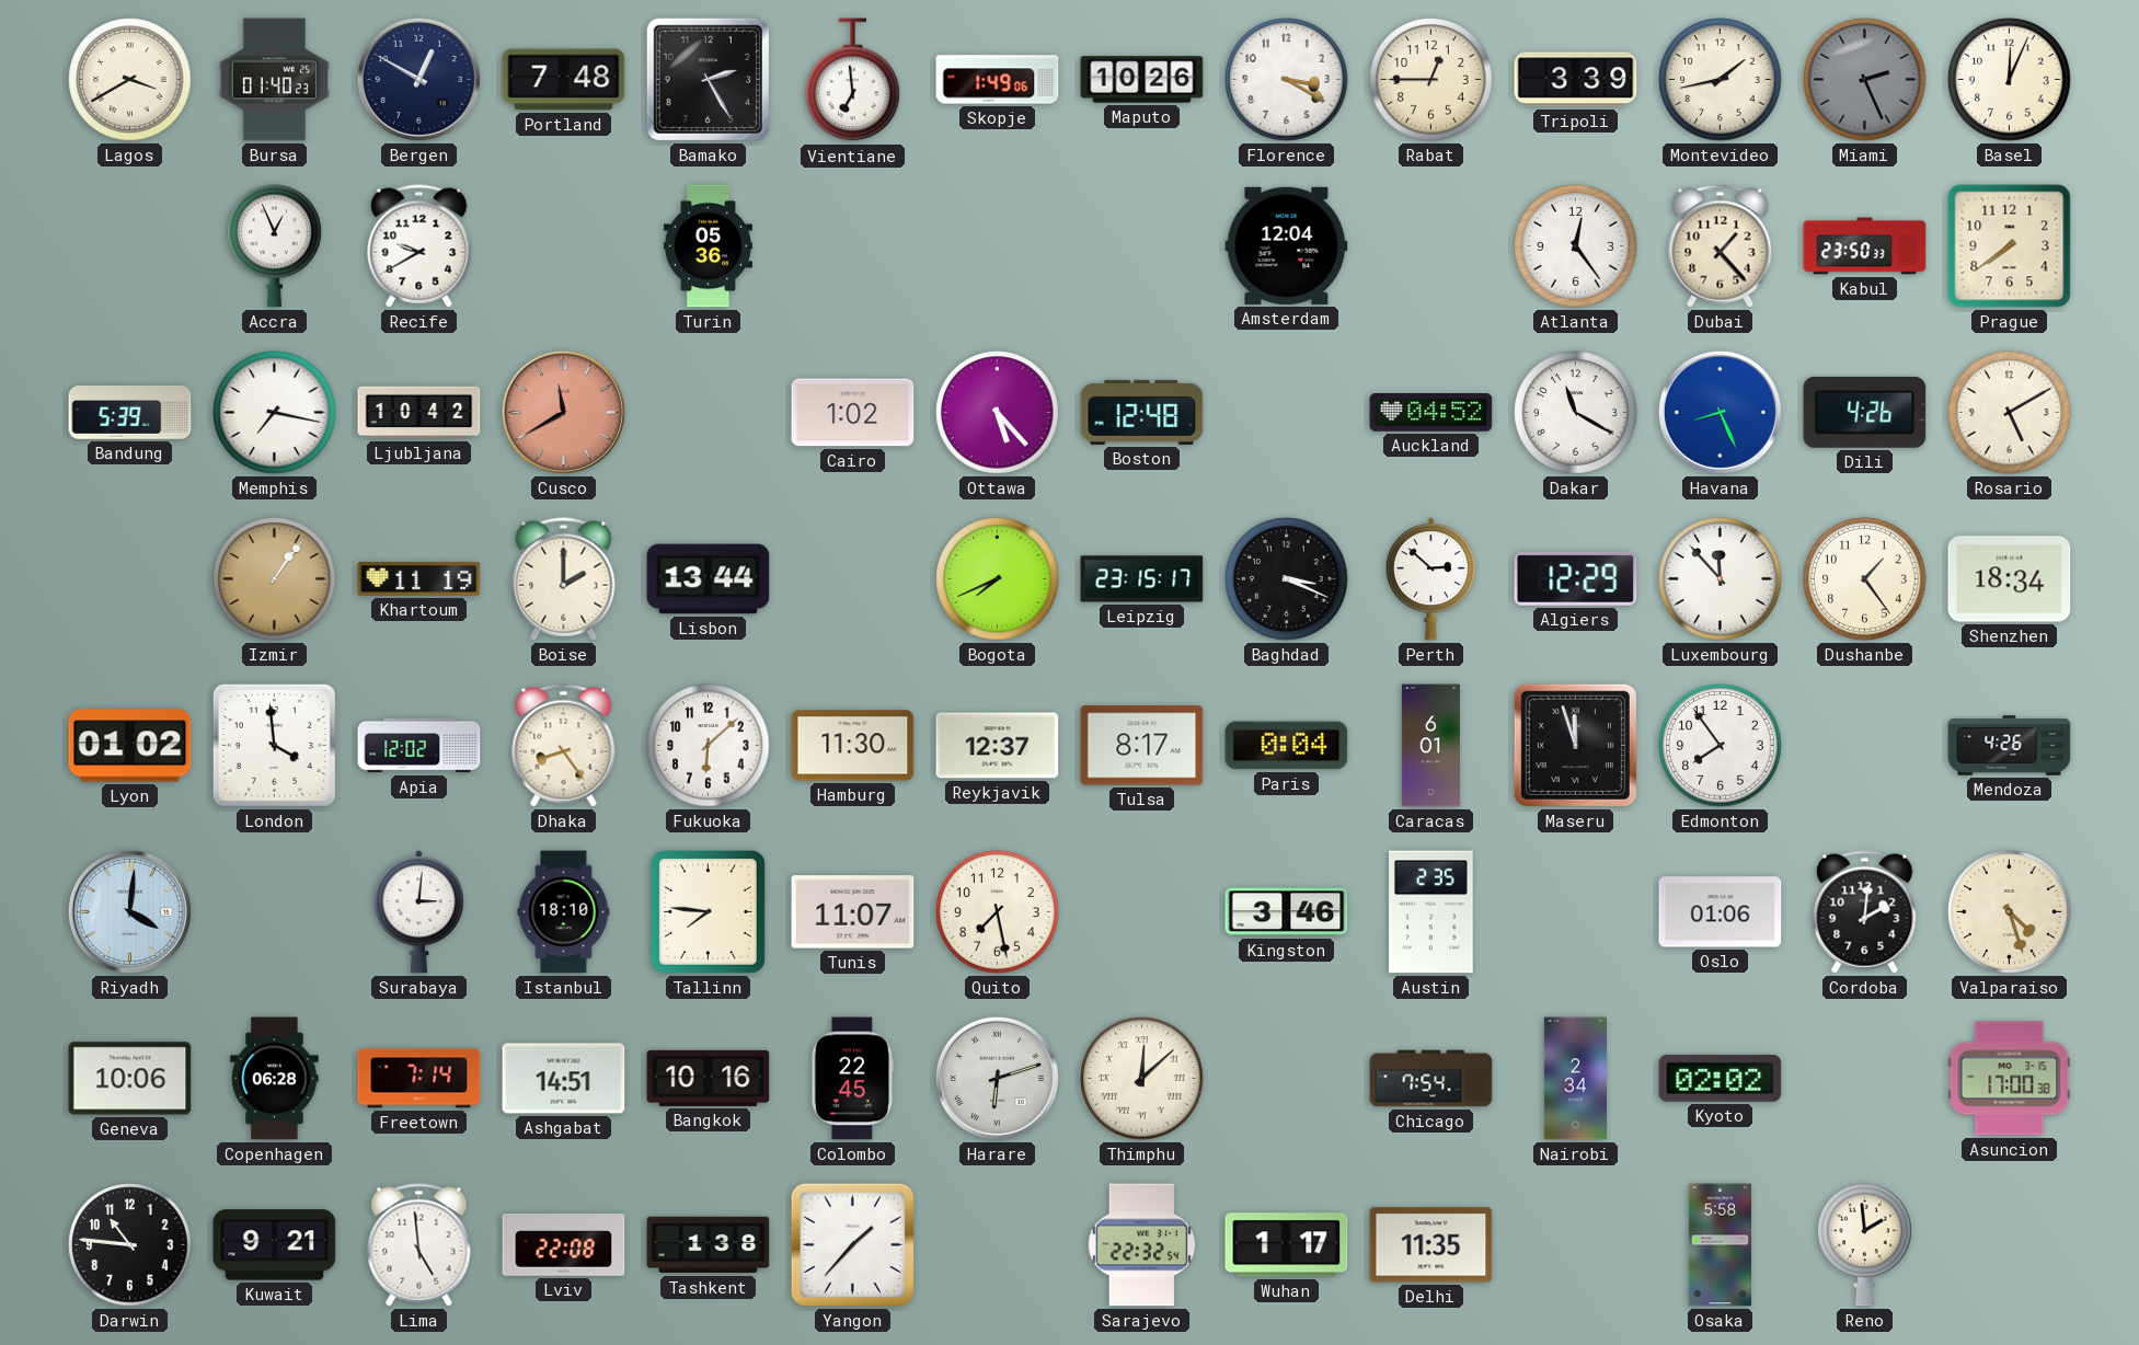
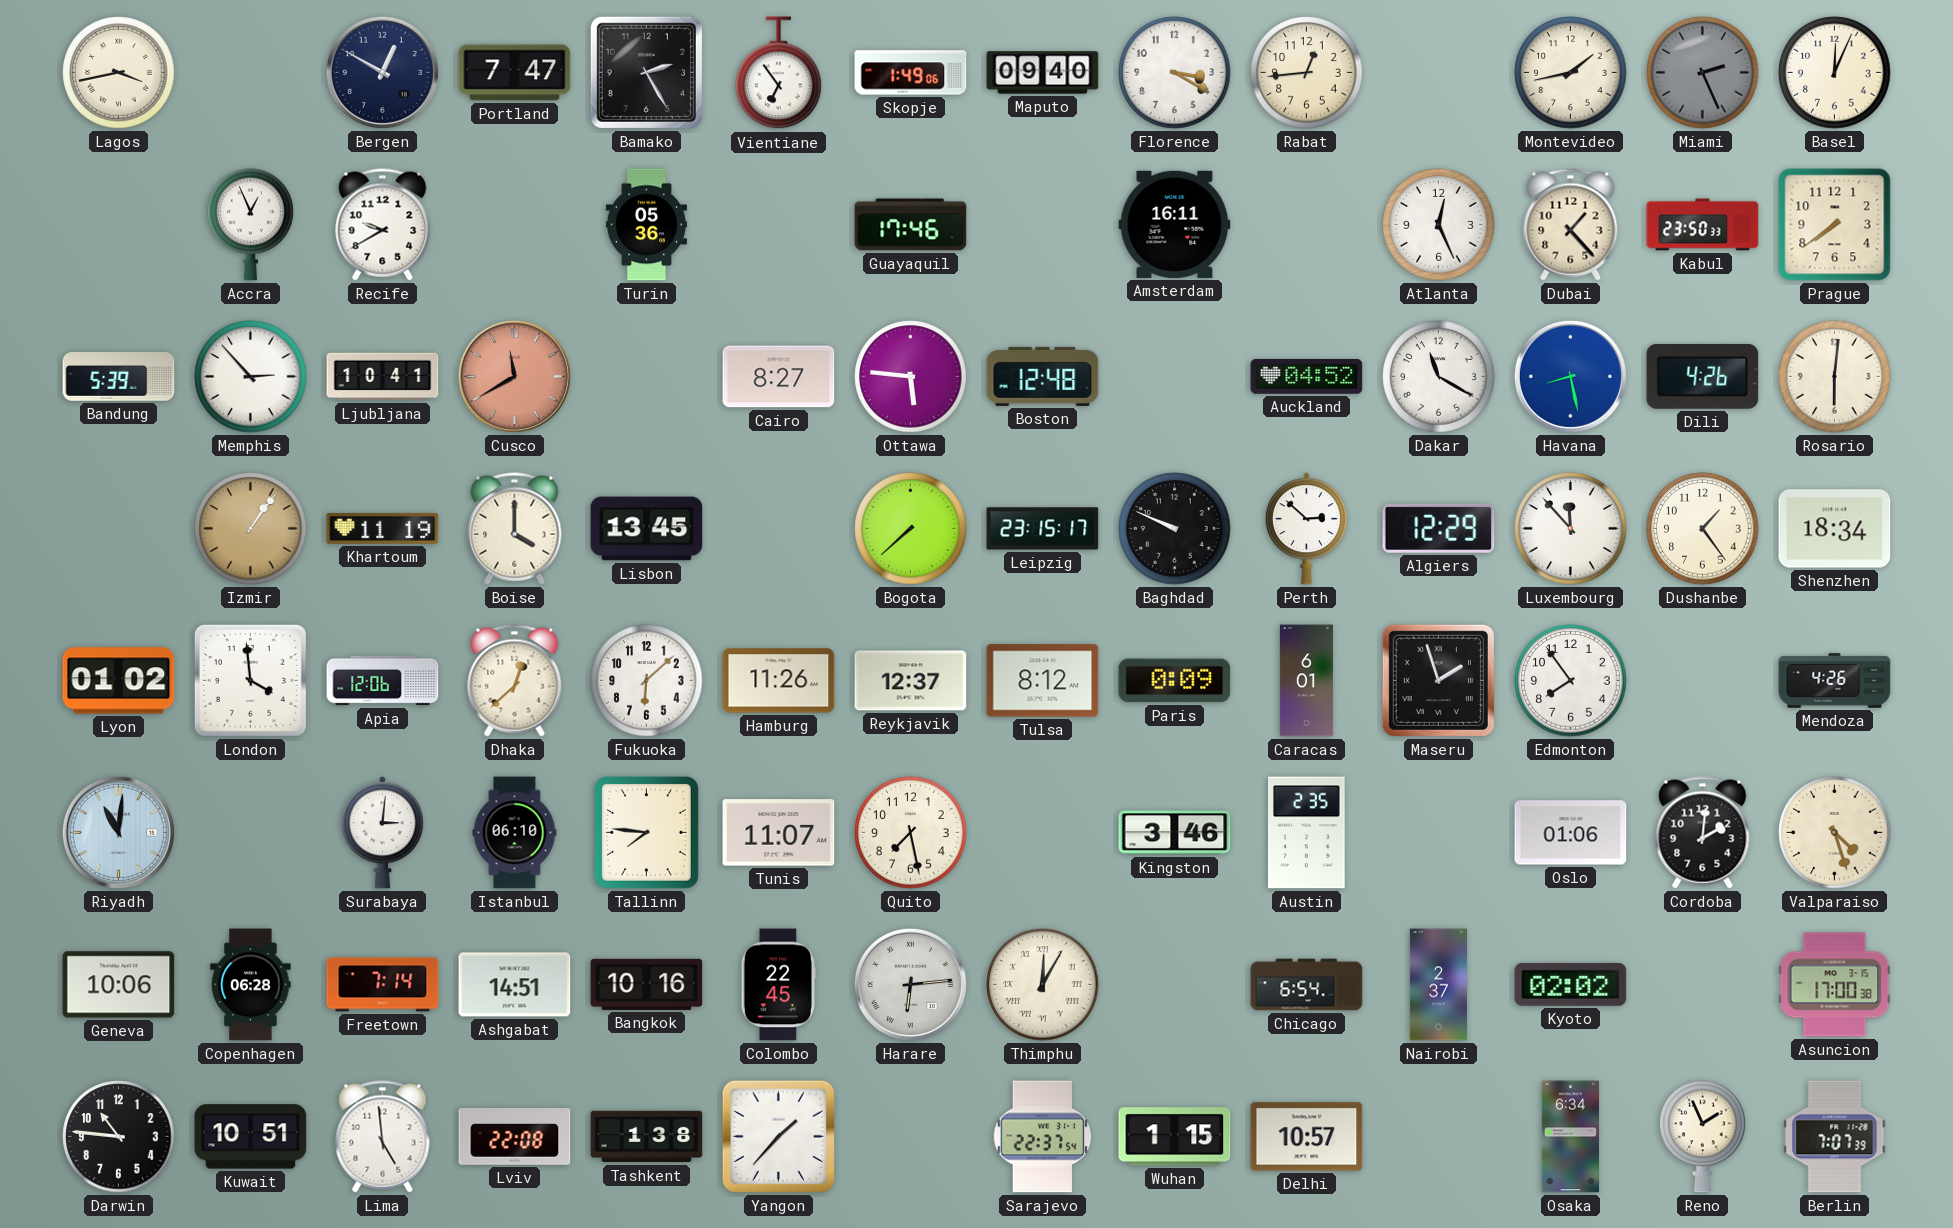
Lagos: 3:40 -> 3:43 (119, 73)
Bursa: 01:40 -> none (274, 80)
Portland: 7:48 -> 7:47 (515, 73)
Vientiane: 6:59 -> 6:54 (779, 73)
Maputo: 10:26 -> 09:40 (1043, 73)
Rabat: 12:45 -> 12:44 (1307, 73)
Tripoli: 3:39 -> none (1576, 80)
Guayaquil: none -> 17:46 (911, 225)
Amsterdam: 12:04 -> 16:11 (1175, 224)
Atlanta: 12:24 -> 12:26 (1439, 225)
Memphis: 7:17 -> 2:53 (251, 377)
Ljubljana: 10:42 -> 10:41 (383, 377)
Cairo: 1:02 -> 8:27 (779, 377)
Ottawa: 5:23 -> 5:46 (911, 377)
Havana: 8:26 -> 8:28 (1570, 376)
Rosario: 5:10 -> 6:01 (1835, 377)
Boise: 2:00 -> 4:00 (515, 529)
Lisbon: 13:44 -> 13:45 (647, 529)
Bogota: 7:41 -> 7:38 (911, 529)
Baghdad: 3:19 -> 9:49 (1175, 529)
Apia: 12:02 -> 12:06 (383, 681)
Dhaka: 8:24 -> 12:38 (515, 681)
Hamburg: 11:30 -> 11:26 (779, 681)
Tulsa: 8:17 -> 8:12 (1043, 681)
Paris: 0:04 -> 0:09 (1175, 681)
Maseru: 11:57 -> 1:57 (1438, 680)
Riyadh: 4:01 -> 11:01 (118, 832)
Istanbul: 18:10 -> 06:10 (515, 833)
Harare: 6:12 -> 6:14 (910, 984)
Thimphu: 12:08 -> 12:05 (1043, 985)
Chicago: 7:54 -> 6:54 (1307, 985)
Nairobi: 2:34 -> 2:37 (1438, 985)
Kuwait: 9:21 -> 10:51 (251, 1137)
Sarajevo: 22:32 -> 22:37 (1042, 1137)
Wuhan: 1:17 -> 1:15 (1175, 1137)
Delhi: 11:35 -> 10:57 (1307, 1137)
Osaka: 5:58 -> 6:34 (1570, 1137)
Reno: 1:59 -> 1:56 (1703, 1136)
Berlin: none -> 7:07 (1835, 1137)
